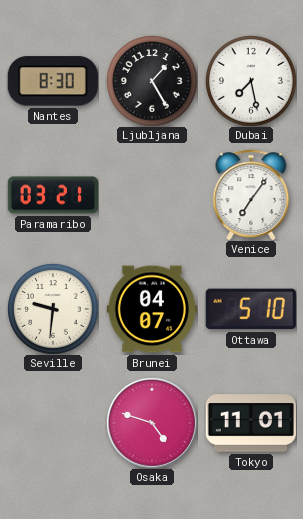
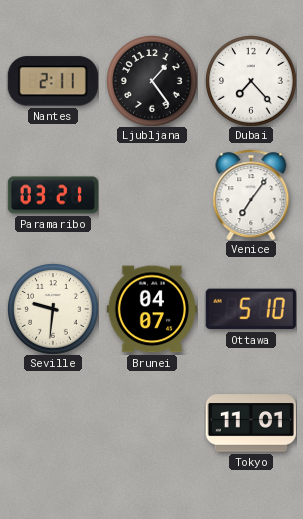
Nantes: 8:30 -> 2:11 (53, 81)
Ljubljana: 1:25 -> 1:24 (152, 81)
Dubai: 7:28 -> 7:23 (251, 81)
Osaka: 4:48 -> none (152, 423)
